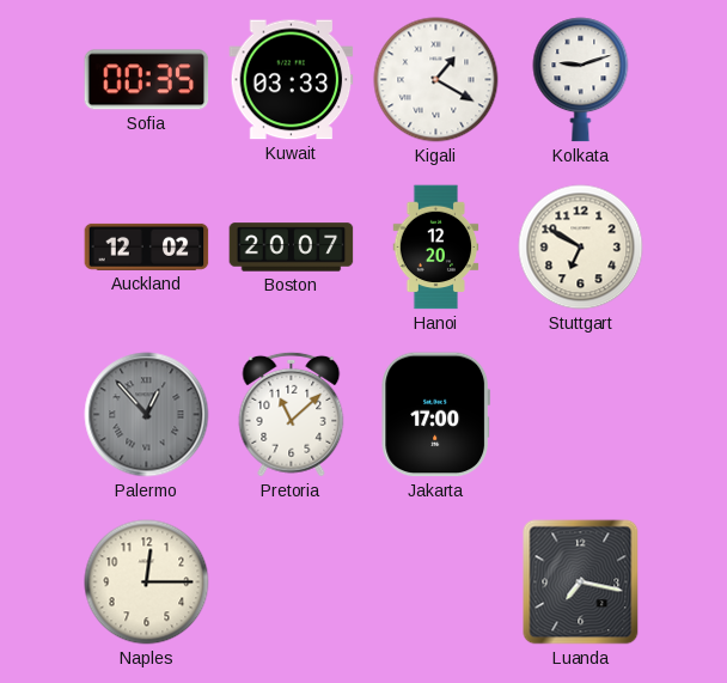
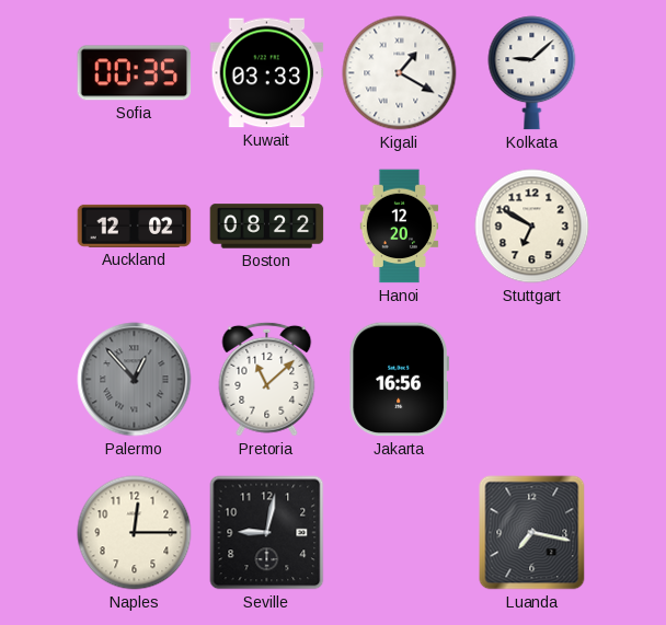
Kolkata: 9:12 -> 9:08 (532, 73)
Boston: 20:07 -> 08:22 (267, 227)
Jakarta: 17:00 -> 16:56 (400, 380)
Seville: none -> 9:02 (267, 533)
